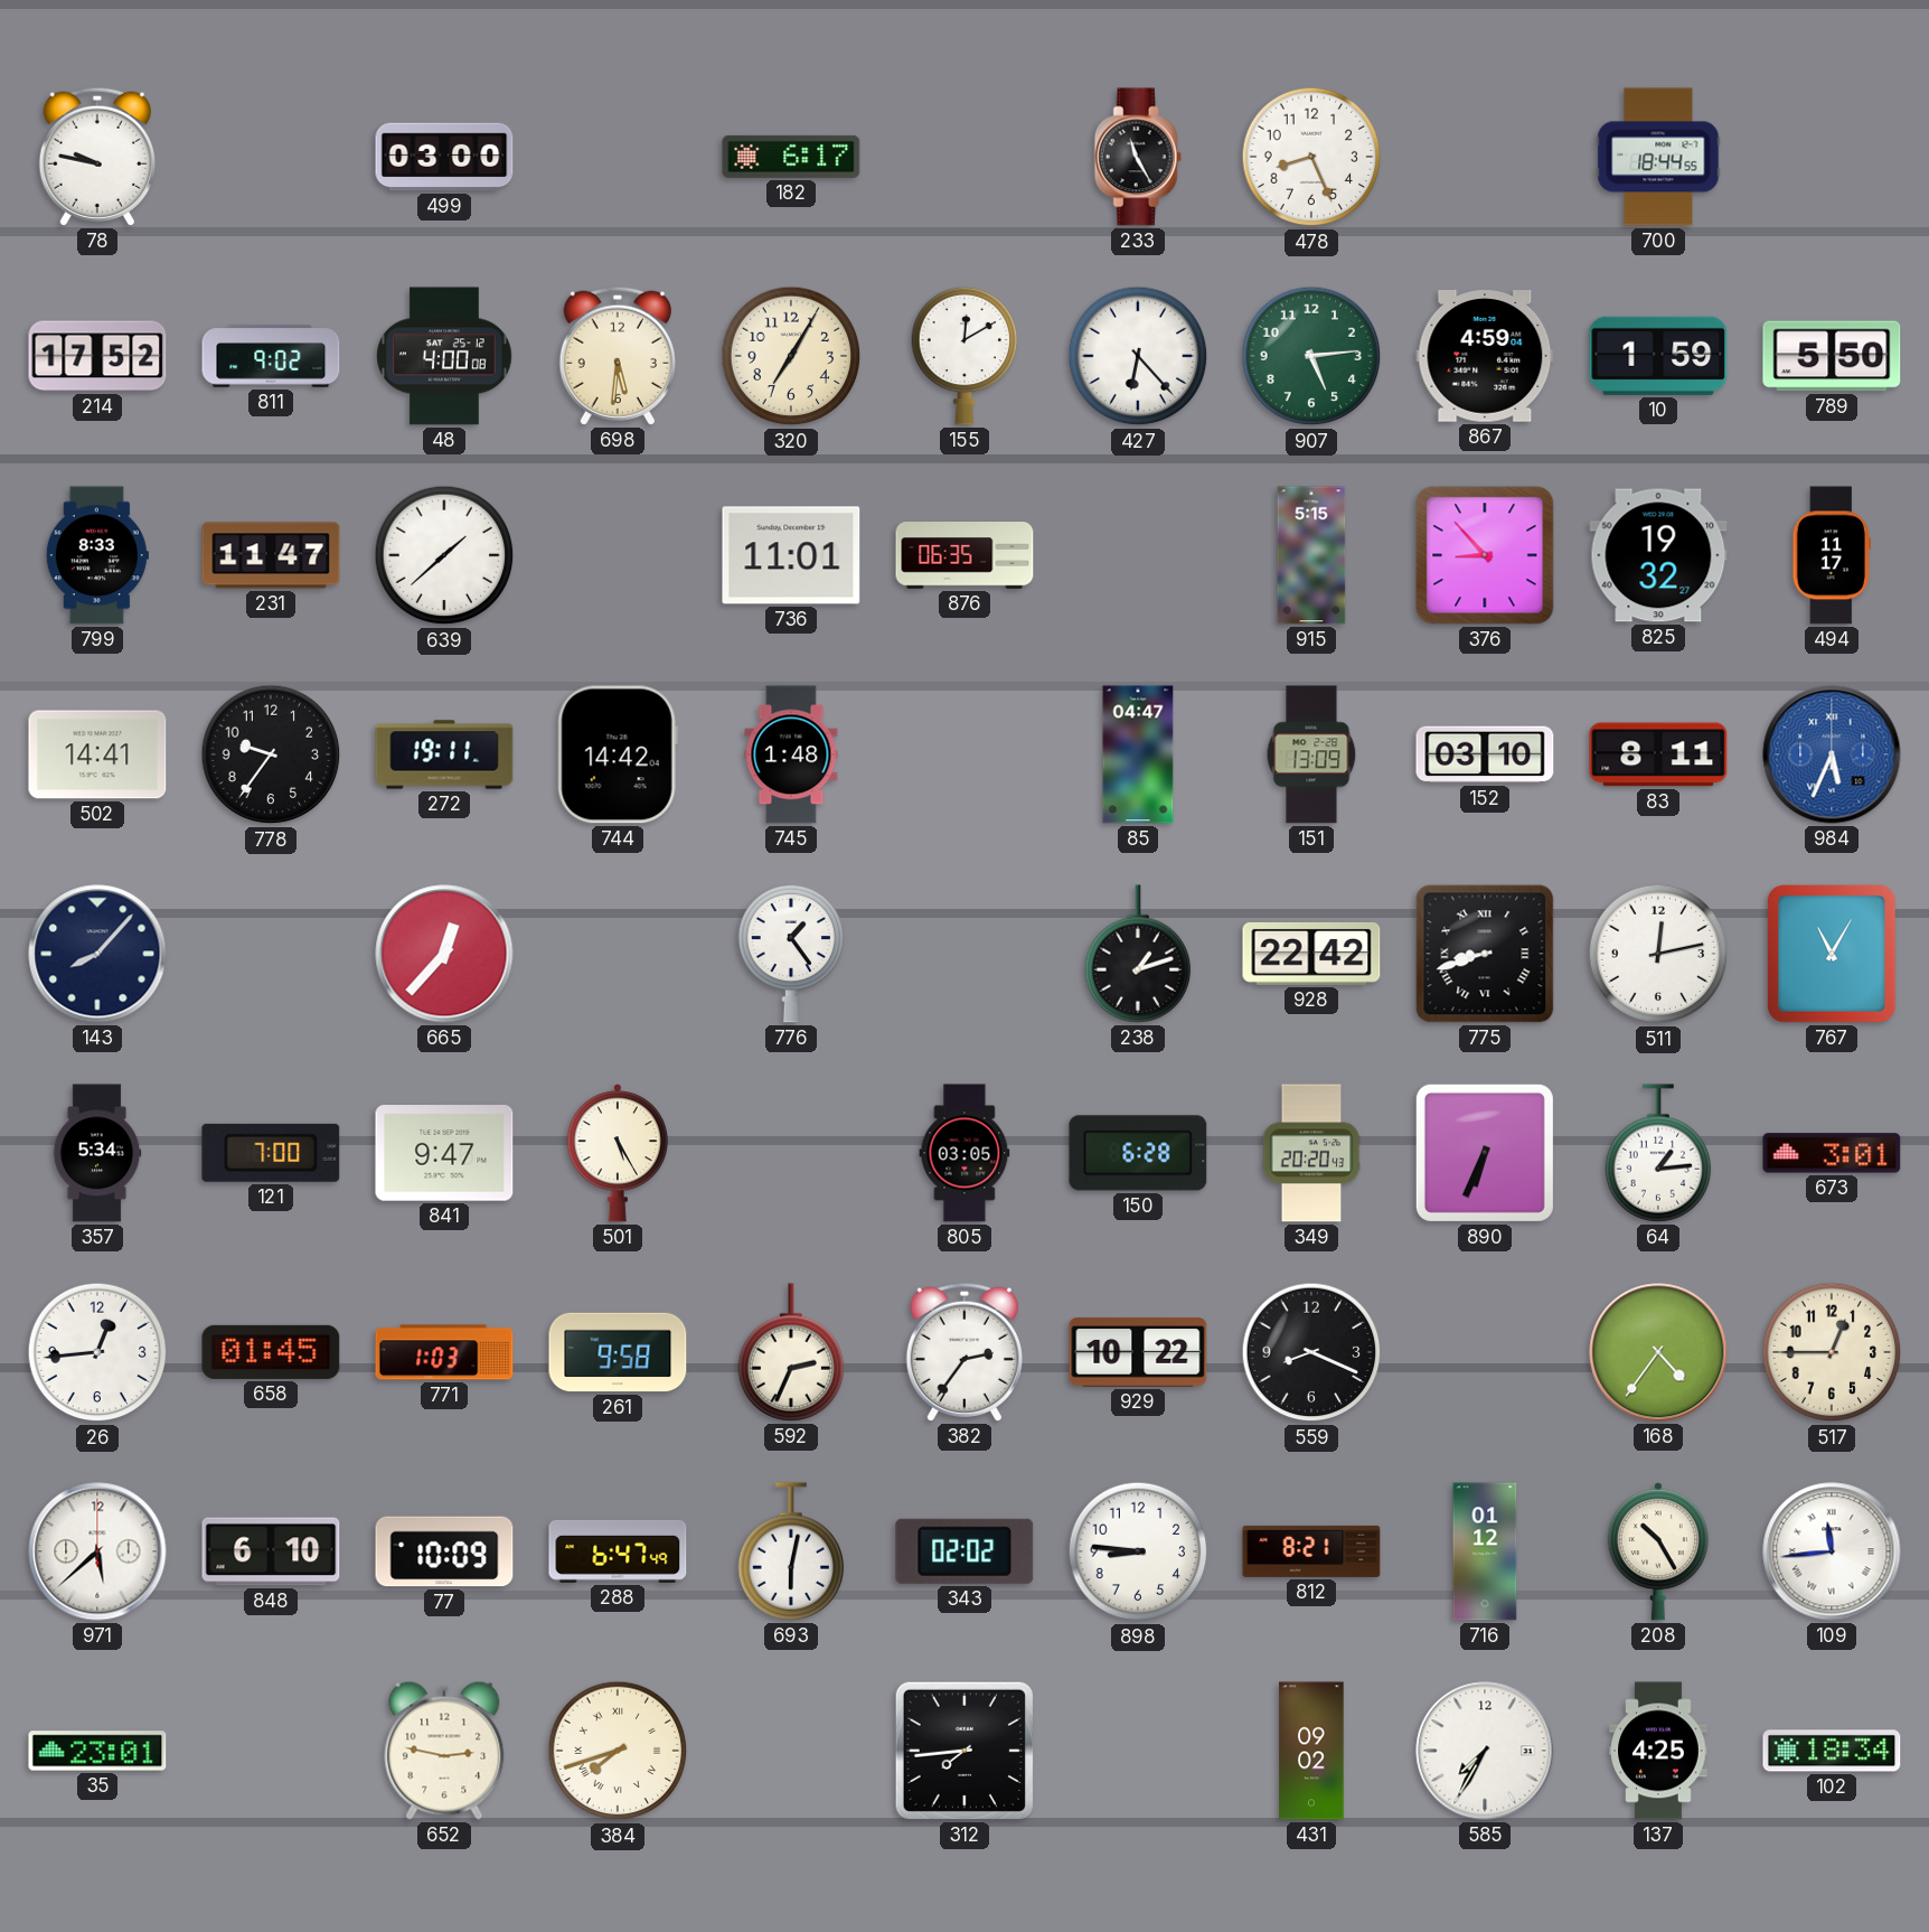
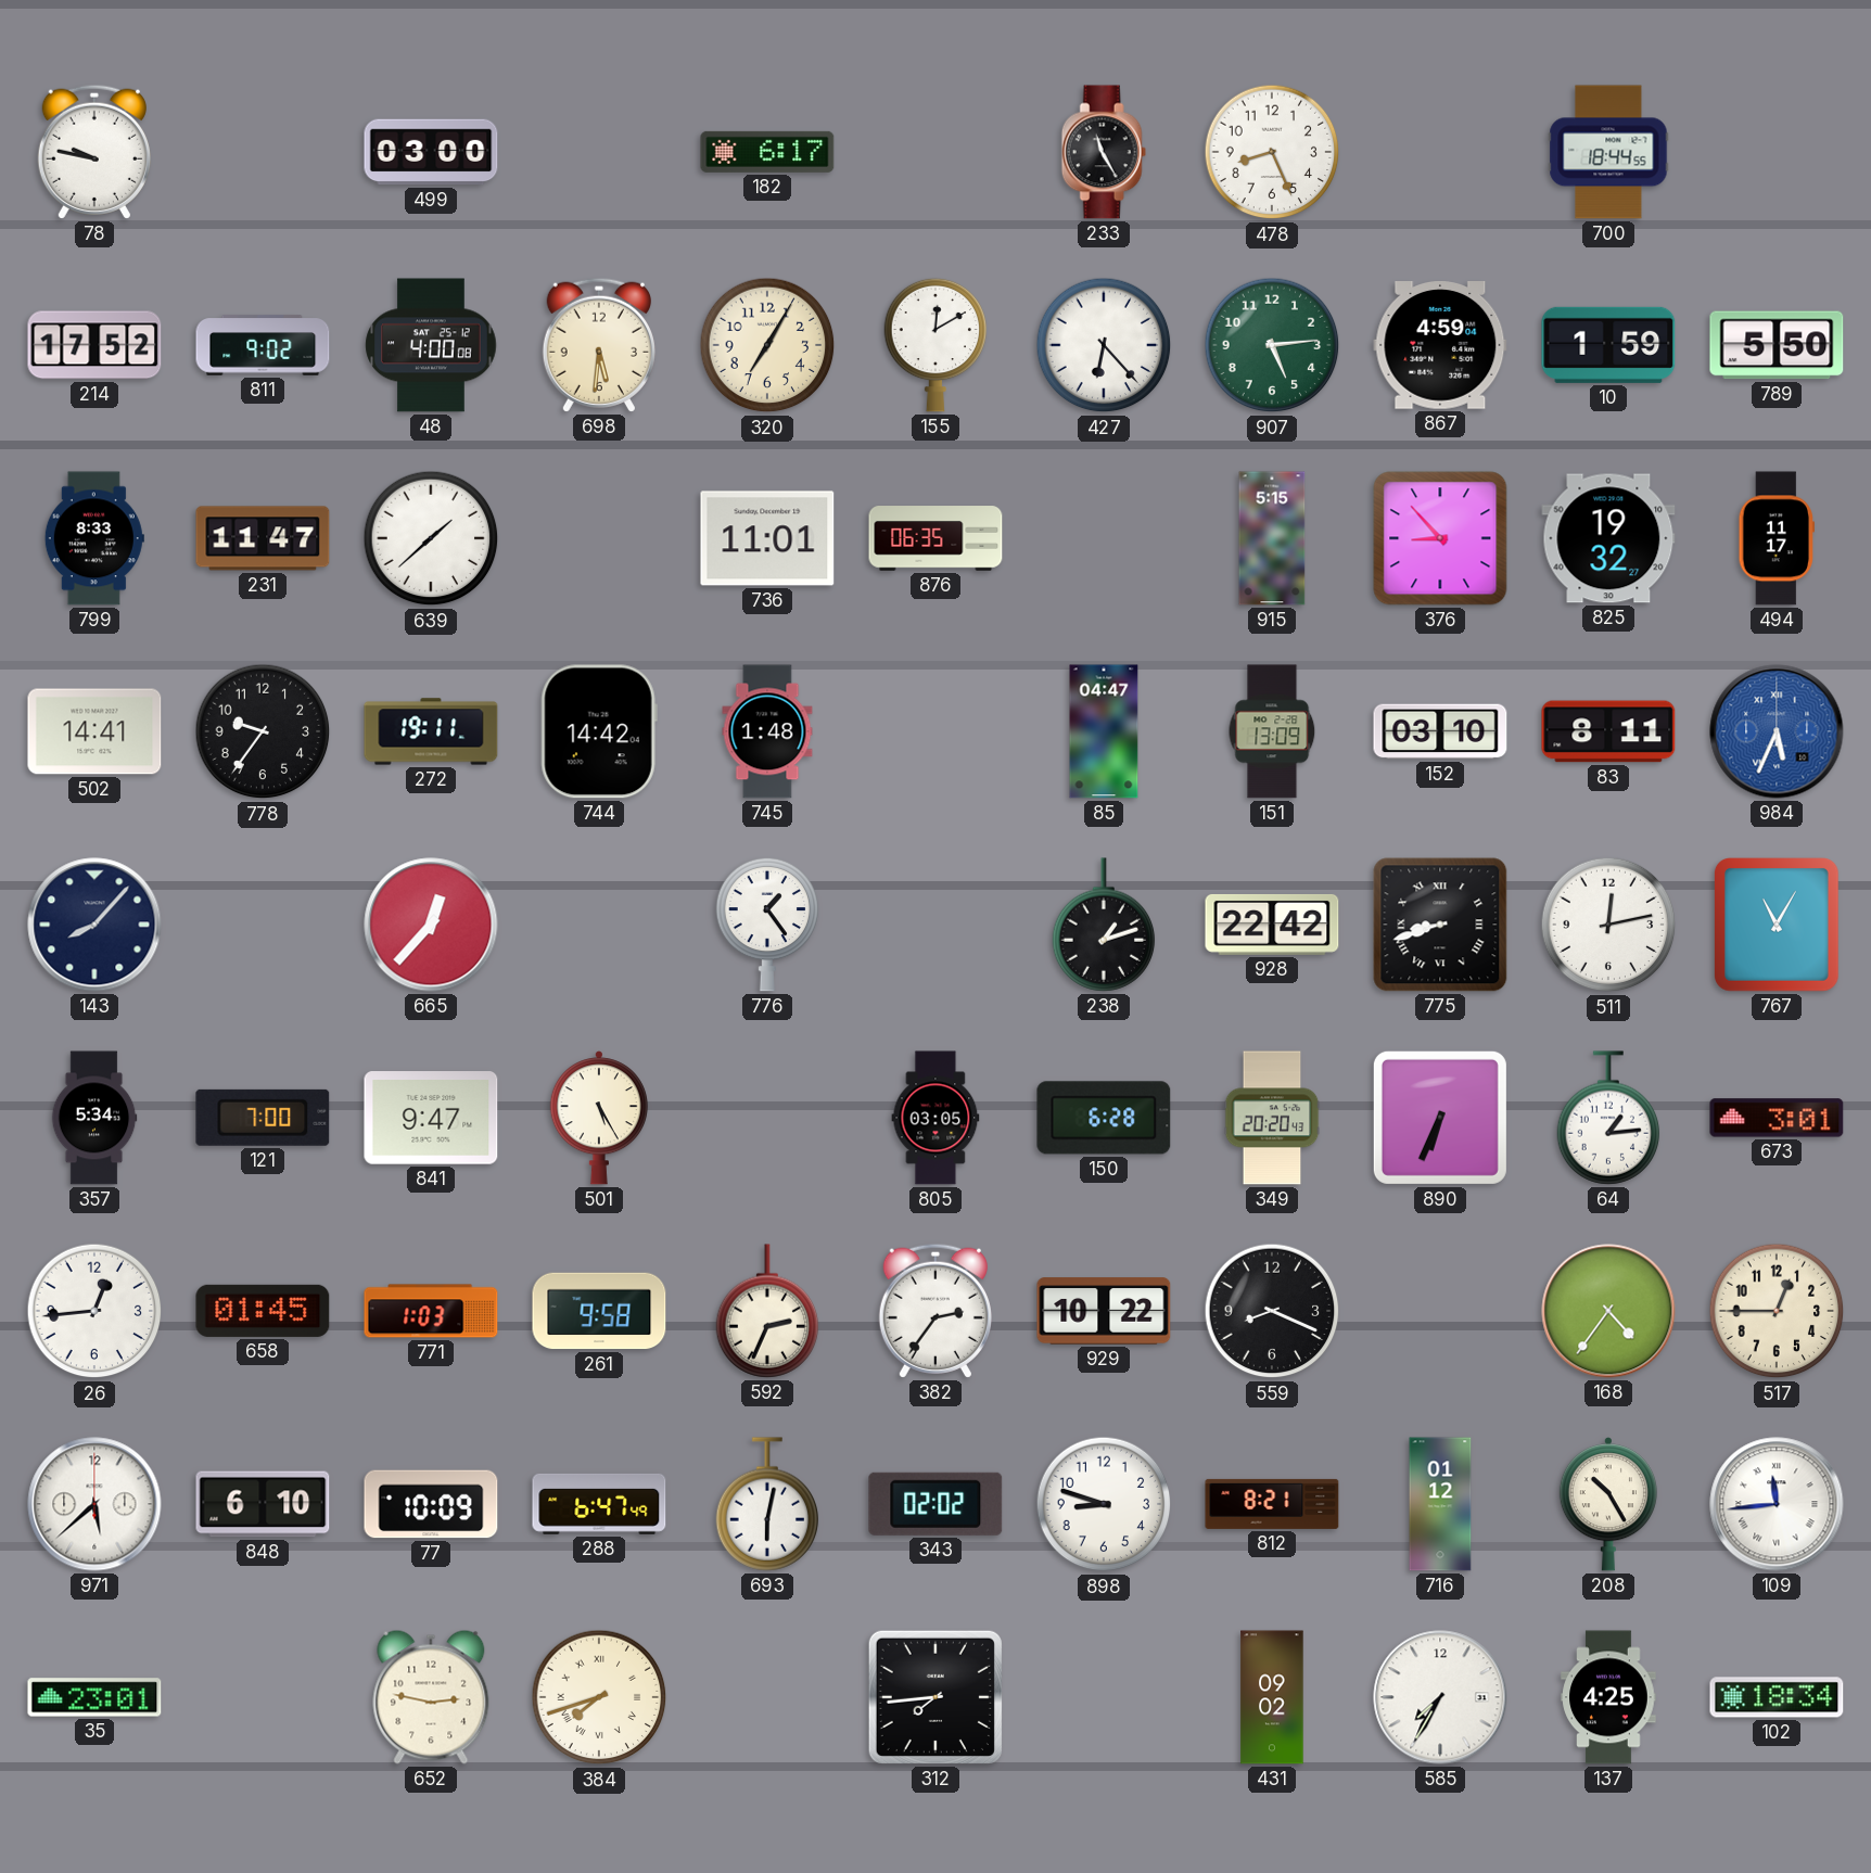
898: 8:46 -> 8:48 (1104, 1504)
